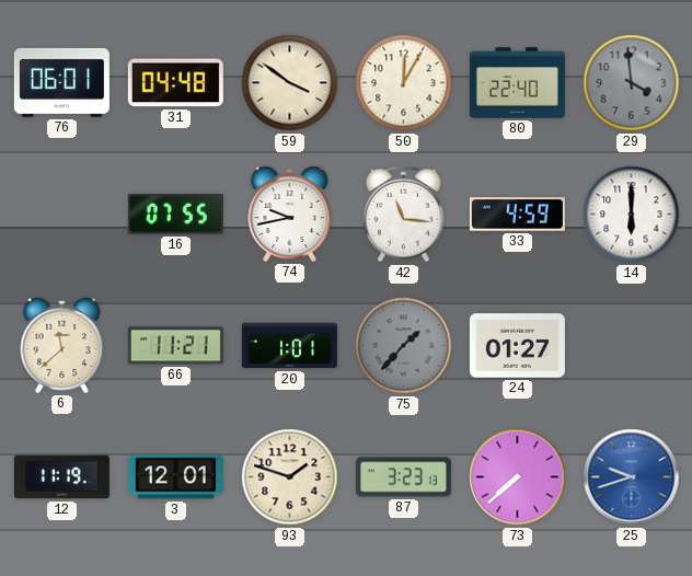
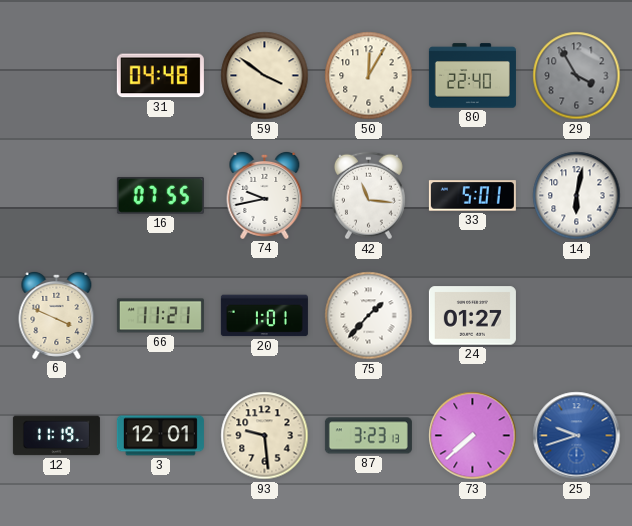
76: 06:01 -> none (61, 82)
29: 3:59 -> 3:55 (577, 76)
33: 4:59 -> 5:01 (472, 196)
14: 6:00 -> 6:02 (577, 196)
6: 11:38 -> 3:49 (57, 315)
75 dial: grey -> white (369, 316)
93: 1:48 -> 9:29 (265, 436)
